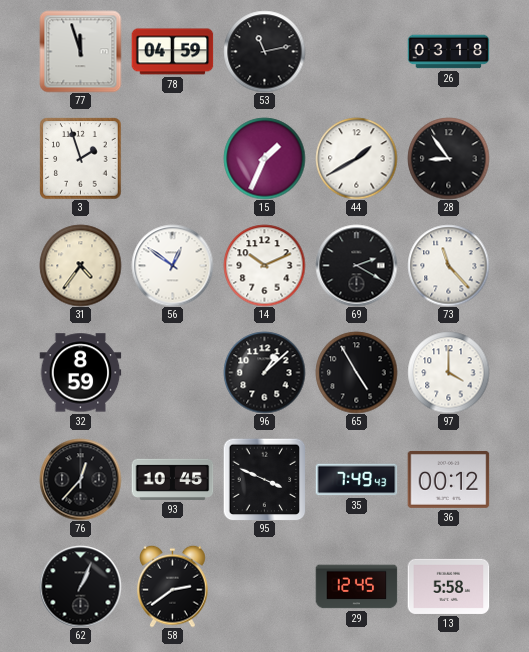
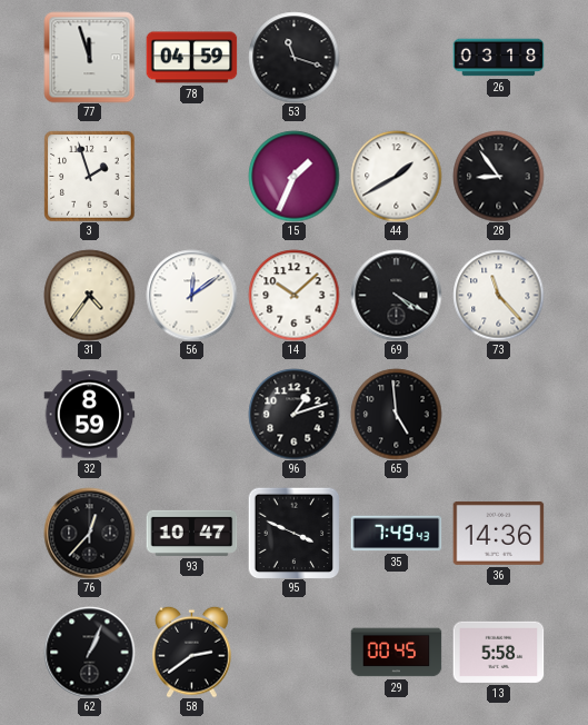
53: 11:13 -> 11:18 (293, 57)
56: 12:51 -> 12:09 (191, 295)
14: 10:11 -> 10:08 (293, 295)
69: 2:20 -> 4:20 (396, 295)
96: 1:08 -> 1:12 (293, 414)
65: 4:55 -> 4:59 (396, 414)
97: 4:00 -> none (448, 372)
93: 10:45 -> 10:47 (191, 533)
36: 00:12 -> 14:36 (498, 533)
29: 12:45 -> 00:45 (396, 653)
